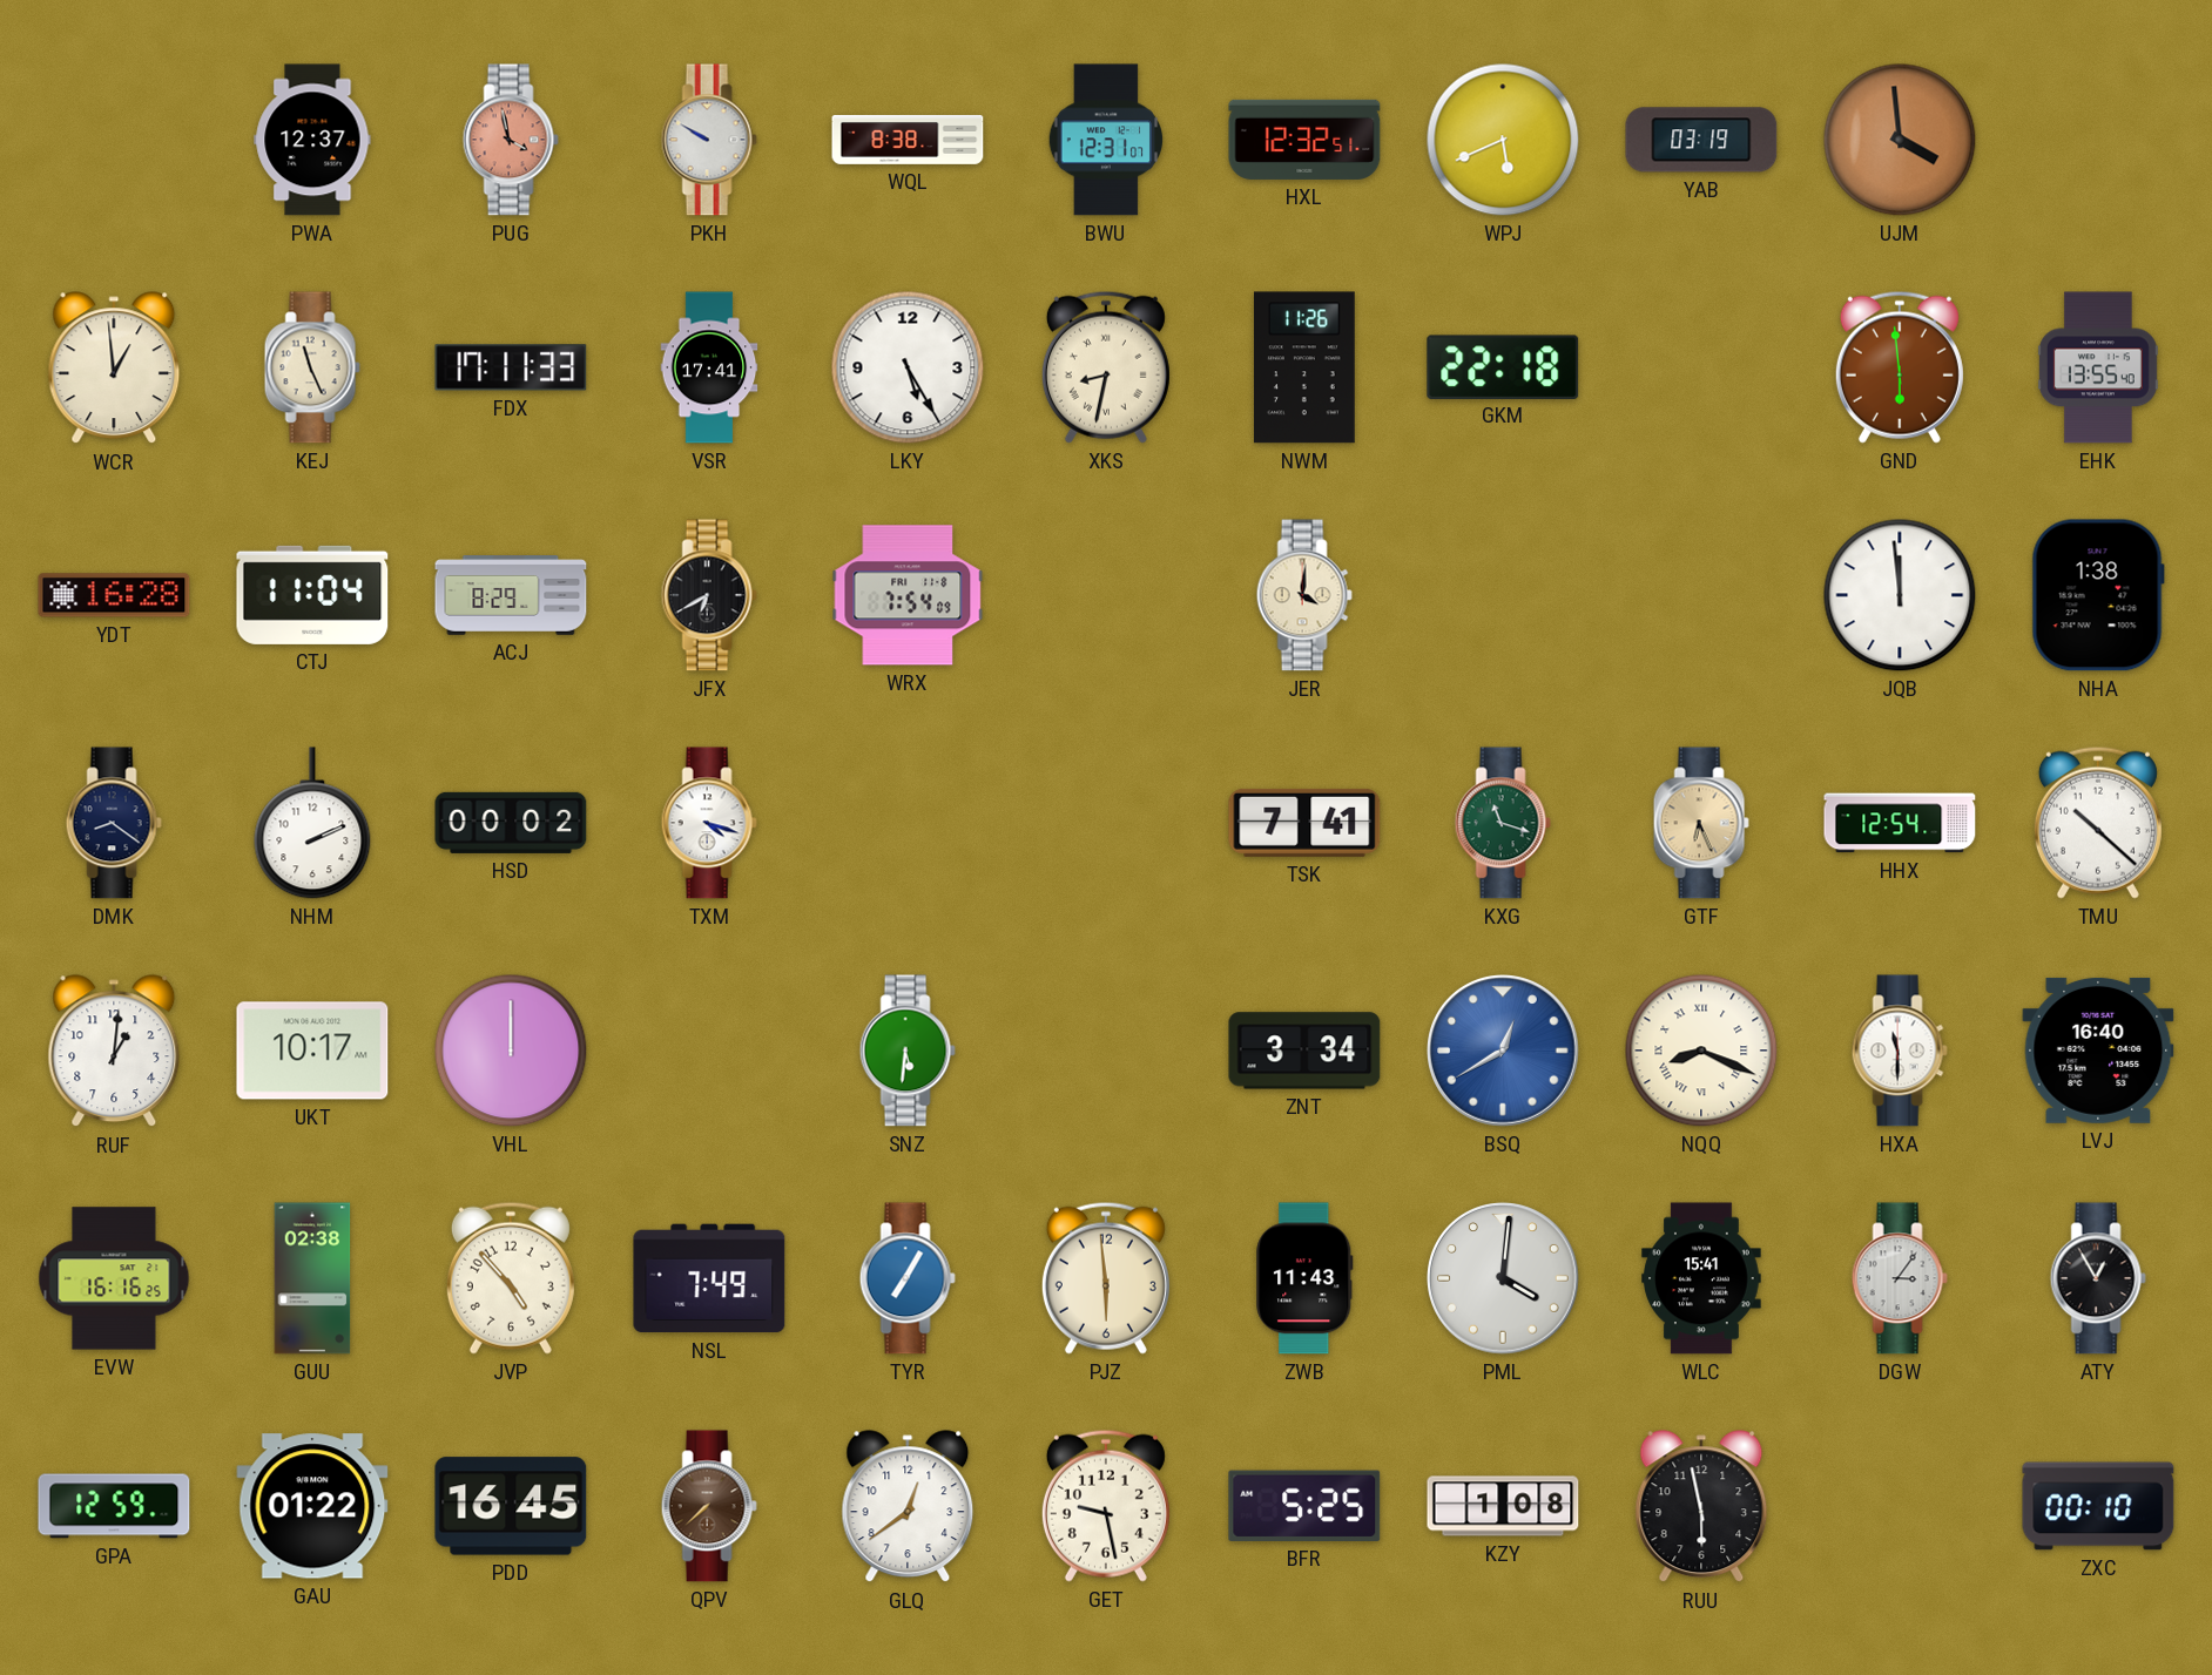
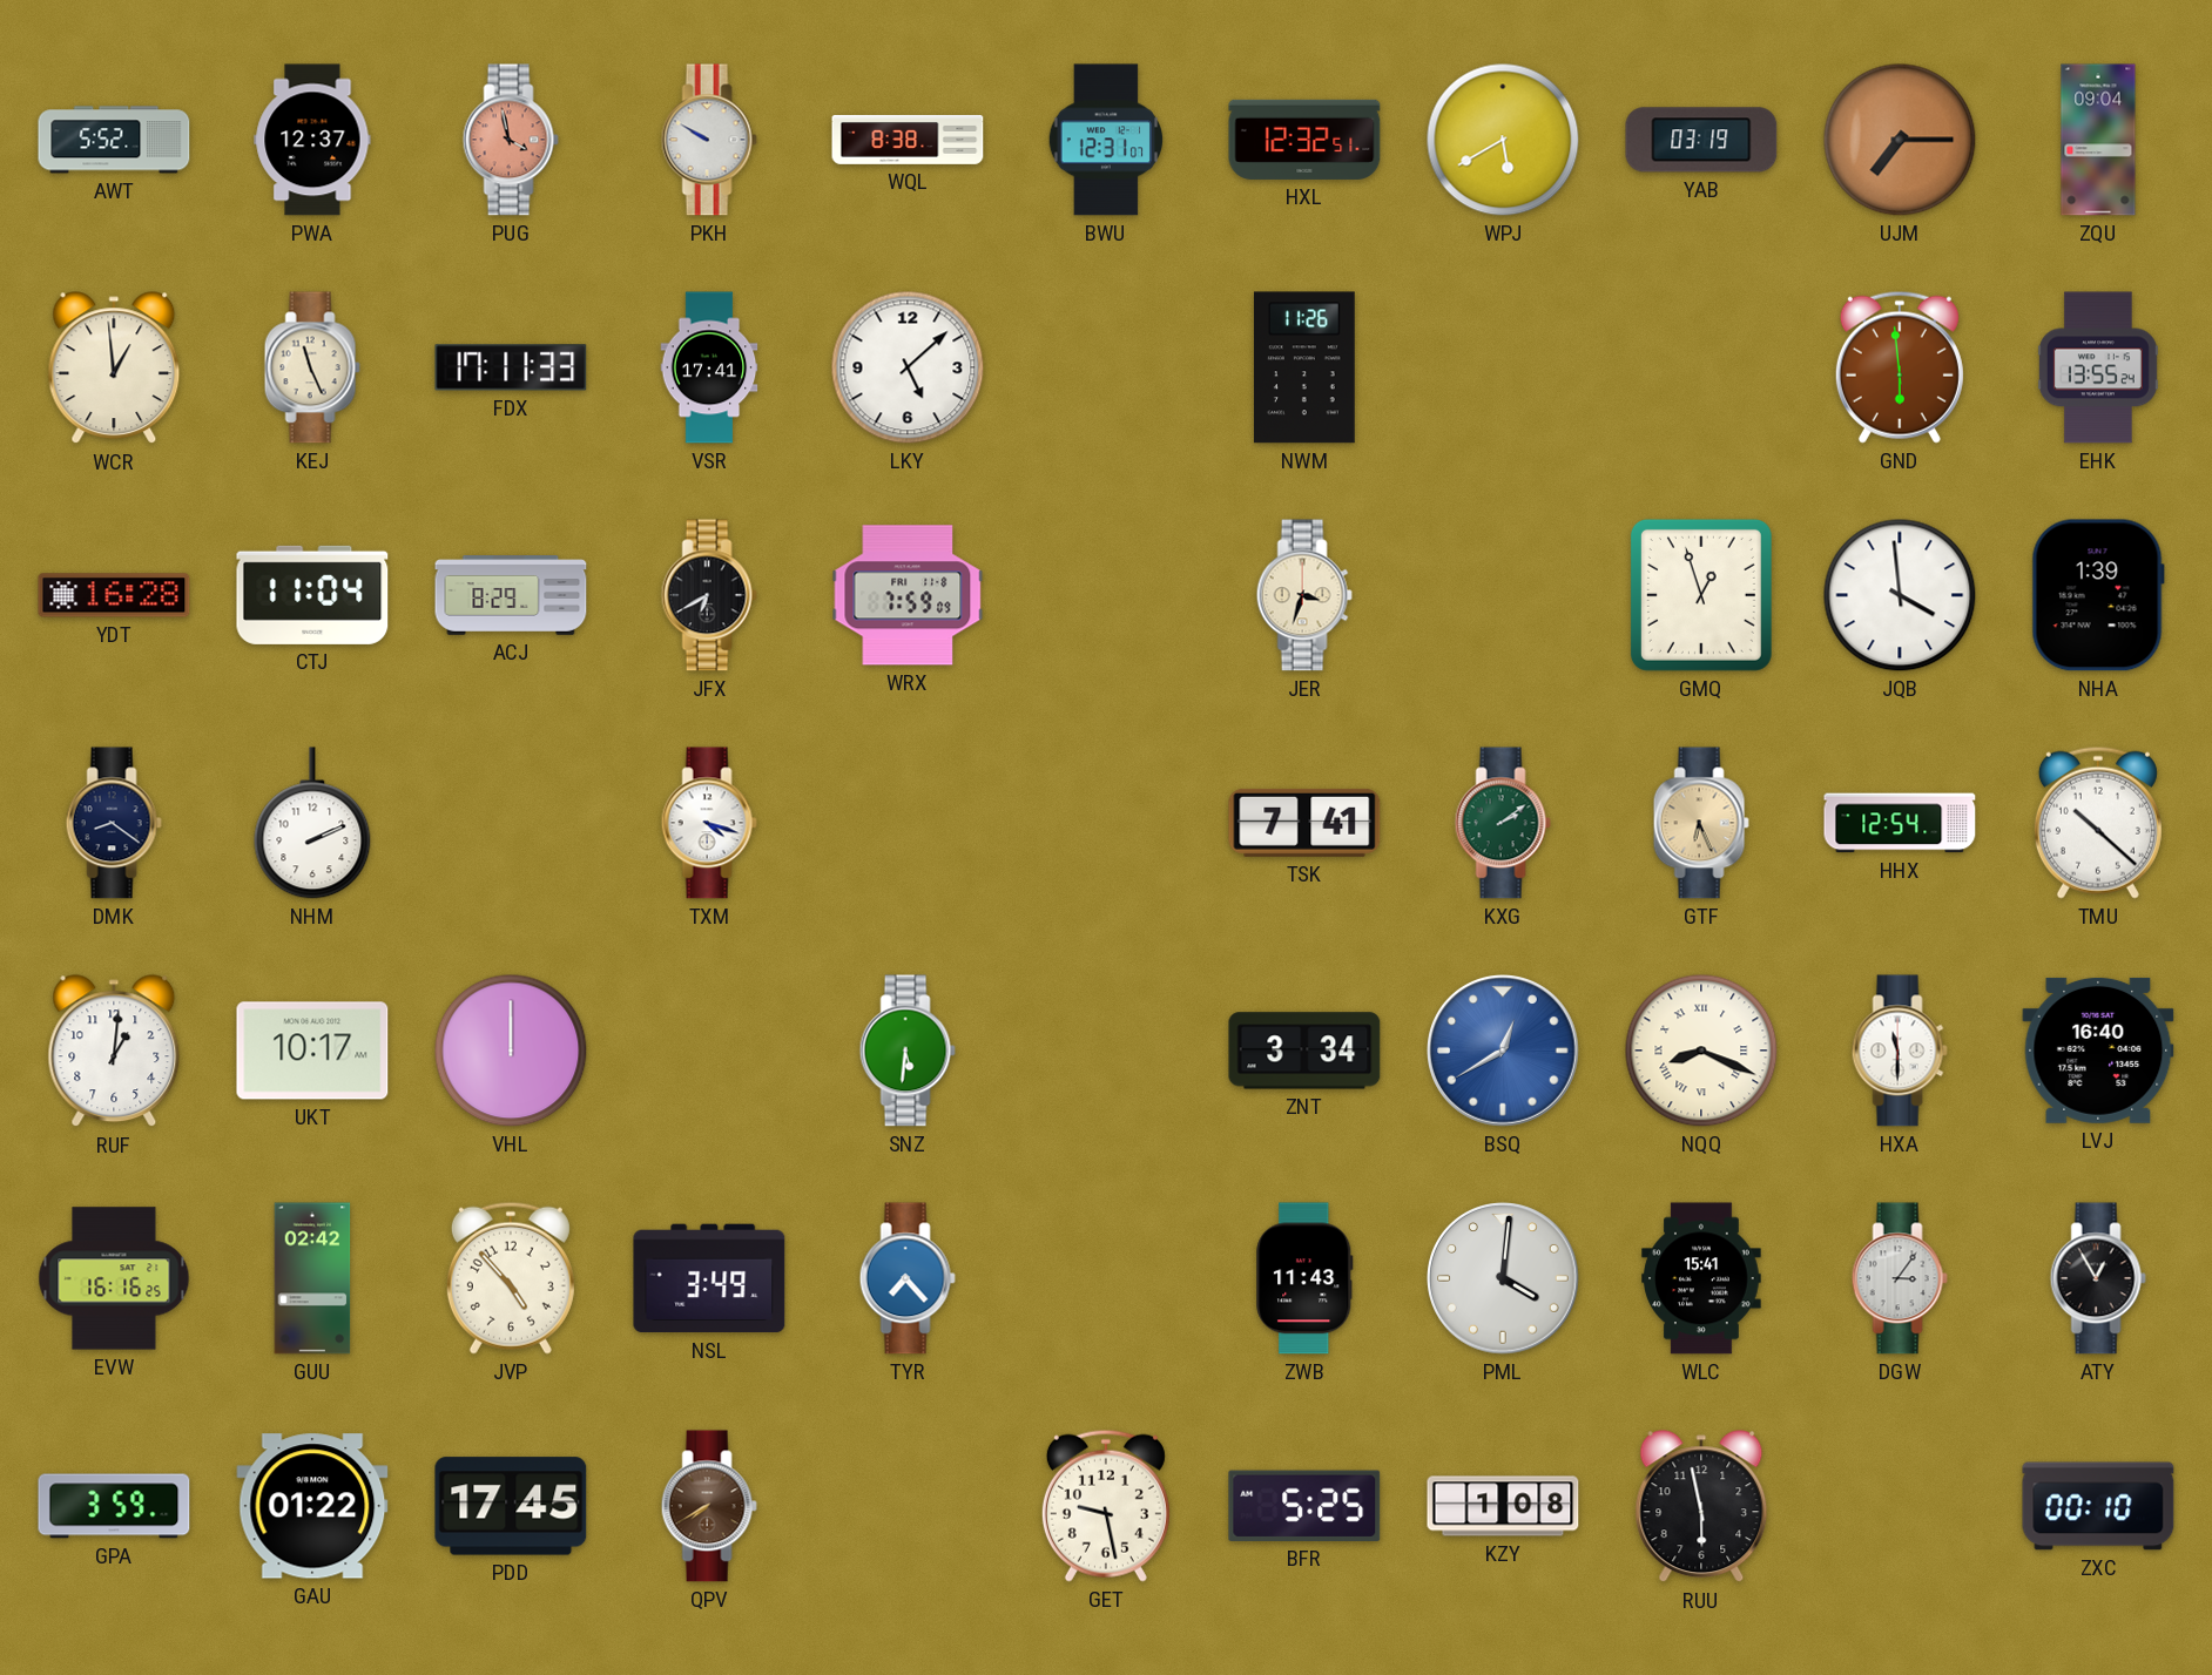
AWT: none -> 5:52 (114, 140)
WPJ: 5:41 -> 5:40 (1503, 140)
UJM: 3:59 -> 7:15 (1900, 140)
ZQU: none -> 09:04 (2098, 140)
LKY: 5:25 -> 5:08 (908, 367)
XKS: 8:32 -> none (1106, 367)
GKM: 22:18 -> none (1503, 366)
EHK: 13:55:40 -> 13:55:24 (2098, 367)
WRX: 7:54 -> 7:59 (908, 595)
JER: 4:01 -> 3:33 (1304, 595)
GMQ: none -> 12:57 (1701, 595)
JQB: 11:59 -> 3:59 (1900, 595)
NHA: 1:38 -> 1:39 (2098, 595)
HSD: 00:02 -> none (511, 823)
KXG: 11:18 -> 2:09 (1503, 823)
GUU: 02:38 -> 02:42 (312, 1278)
NSL: 7:49 -> 3:49 (709, 1278)
TYR: 7:05 -> 7:23 (908, 1278)
PJZ: 5:59 -> none (1106, 1278)
GPA: 12:59 -> 3:59 (114, 1506)
PDD: 16:45 -> 17:45 (511, 1506)
QPV: 7:38 -> 7:40 (709, 1506)
GLQ: 12:39 -> none (908, 1507)
